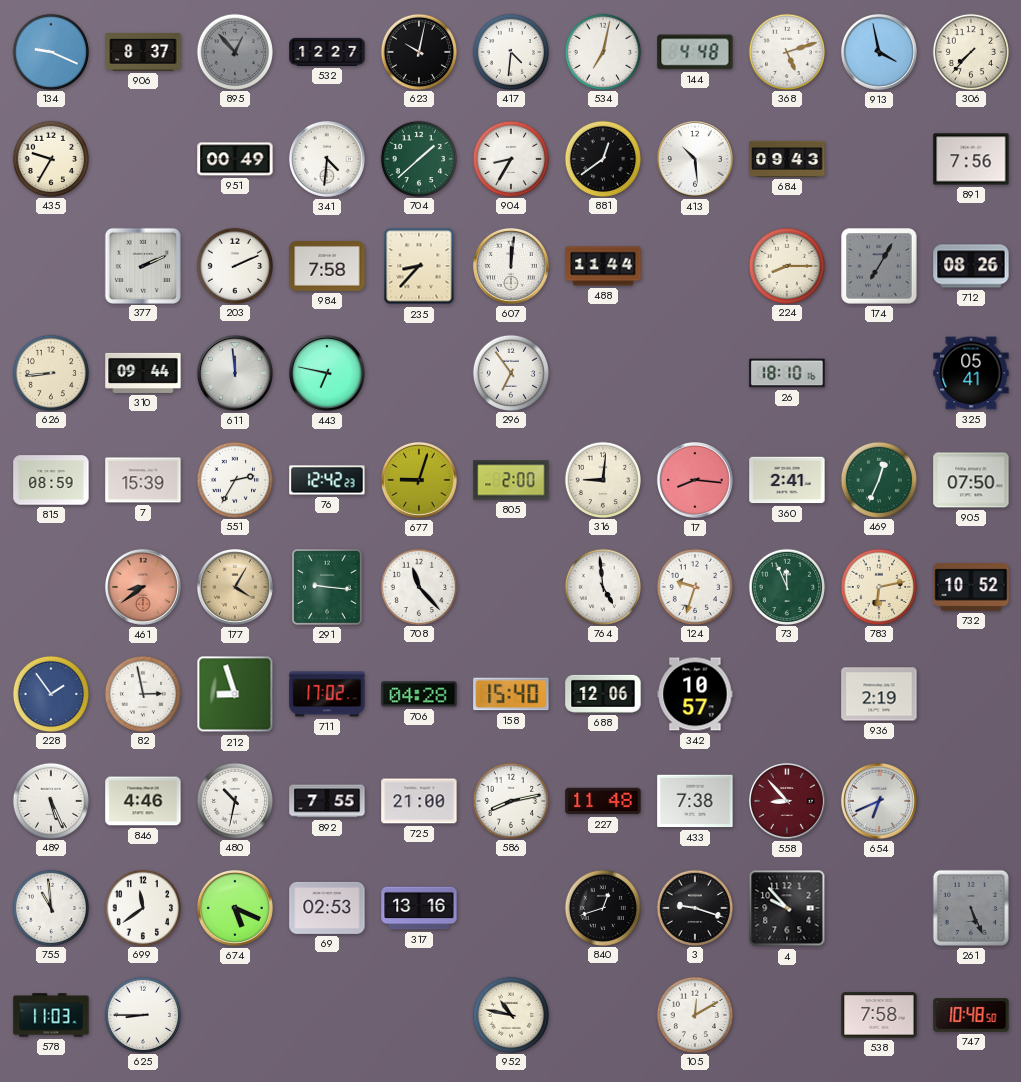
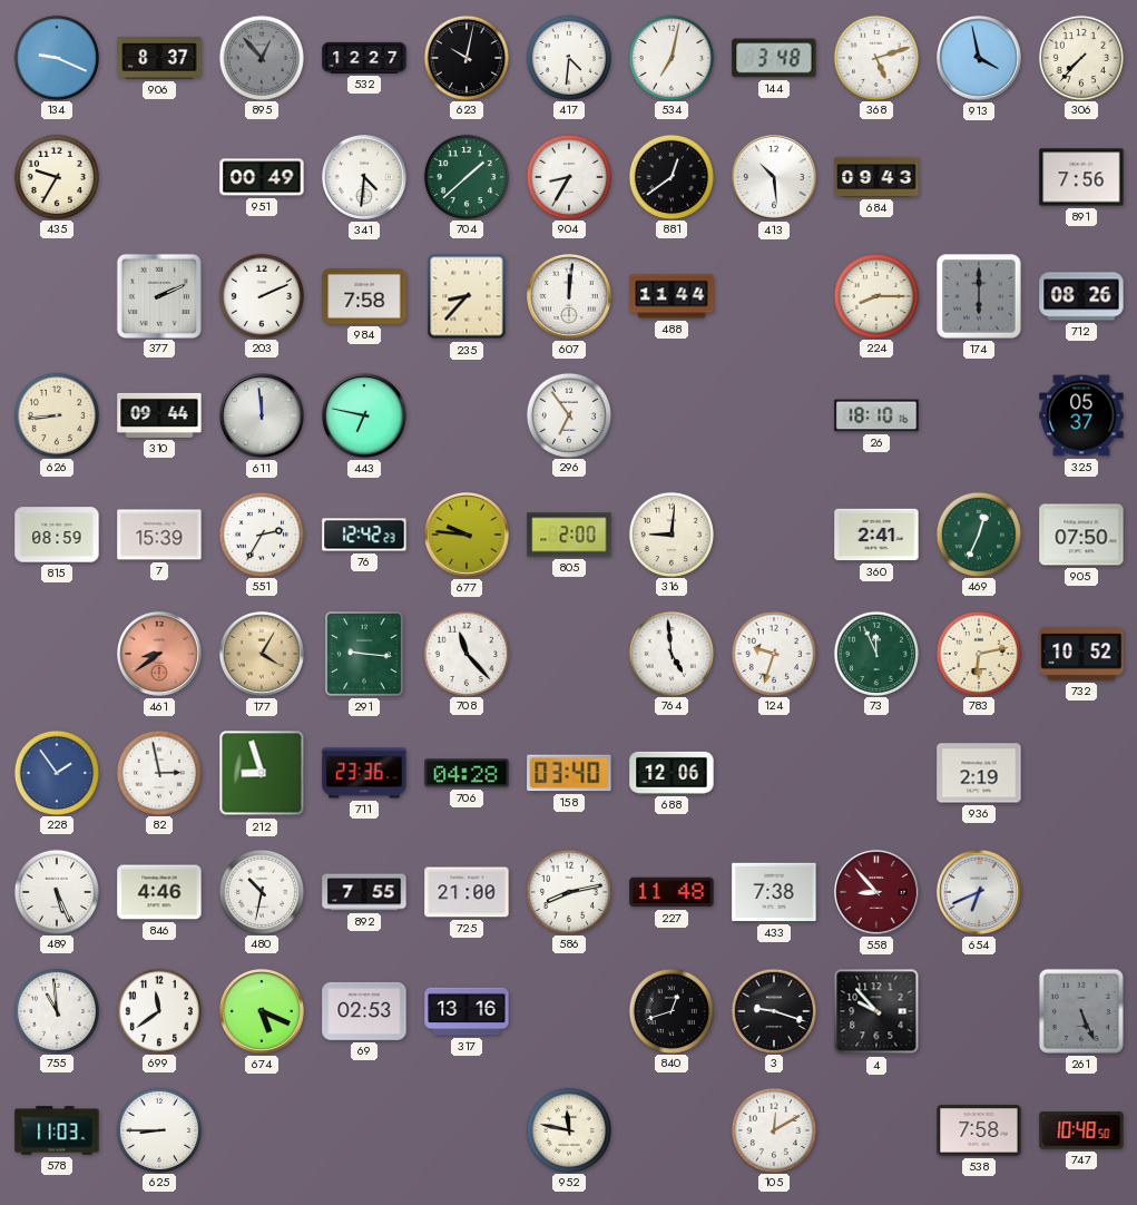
144: 4:48 -> 3:48 (774, 58)
174: 7:05 -> 6:00 (979, 296)
325: 05:41 -> 05:37 (1081, 415)
677: 9:03 -> 9:46 (467, 535)
17: 8:16 -> none (695, 480)
711: 17:02 -> 23:36 (364, 773)
158: 15:40 -> 03:40 (569, 773)
342: 10:57 -> none (695, 694)
952: 10:47 -> 11:47 (568, 1129)
